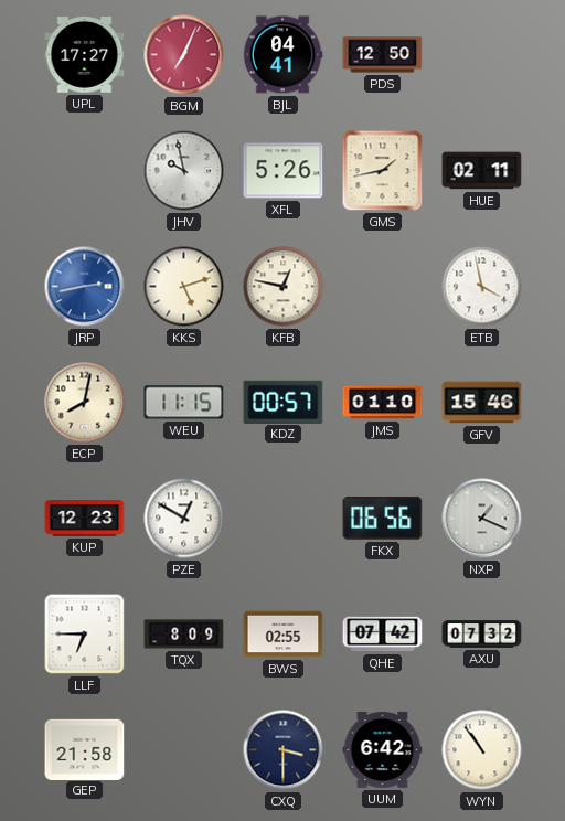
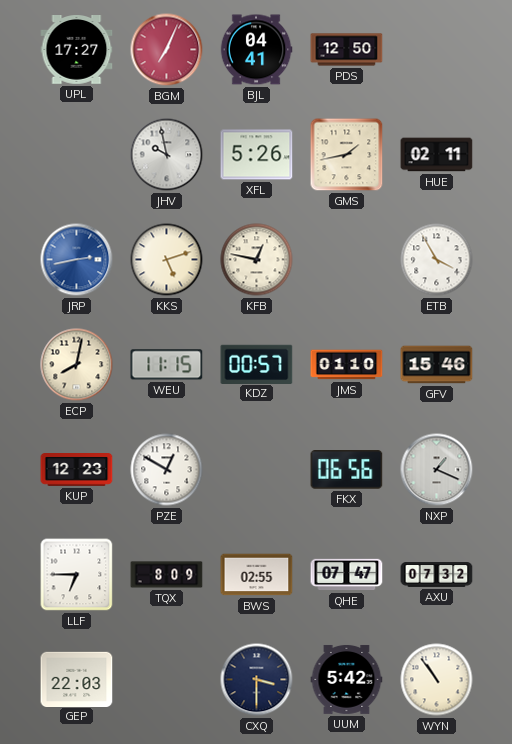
ETB: 3:58 -> 3:55 (437, 260)
QHE: 07:42 -> 07:47 (347, 575)
GEP: 21:58 -> 22:03 (77, 679)
UUM: 6:42 -> 5:42 (347, 679)
